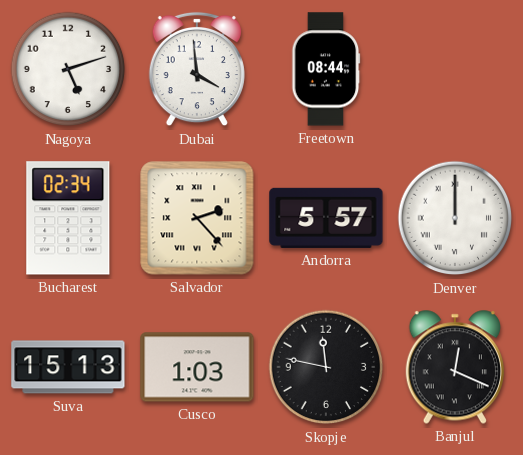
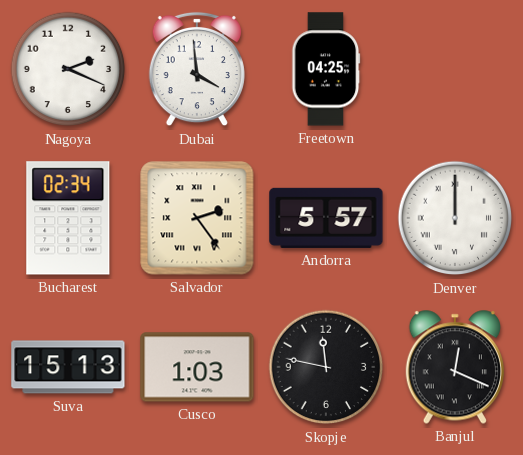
Nagoya: 5:12 -> 2:19 (68, 69)
Freetown: 08:44 -> 04:25 (326, 69)
Salvador: 2:23 -> 2:24 (197, 218)
